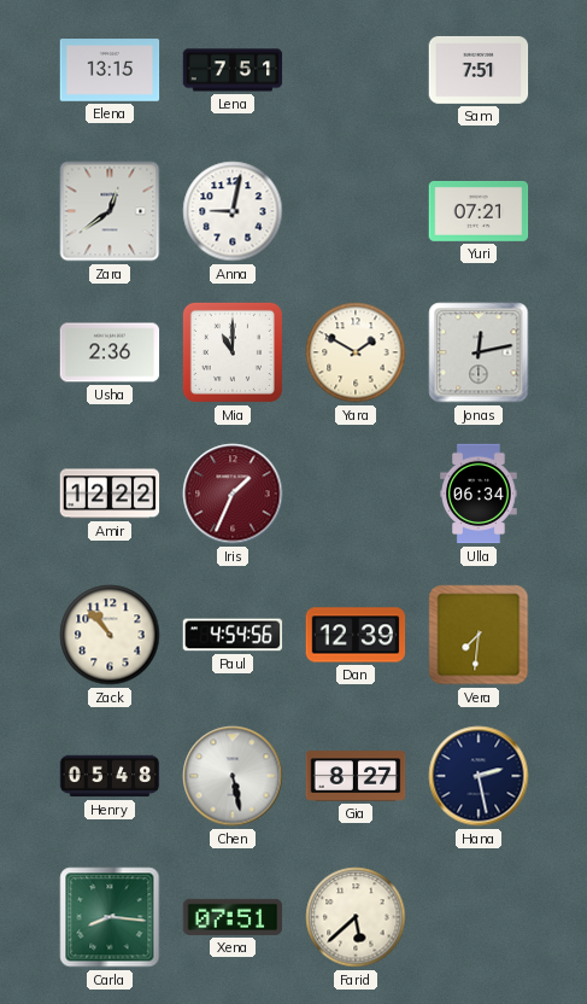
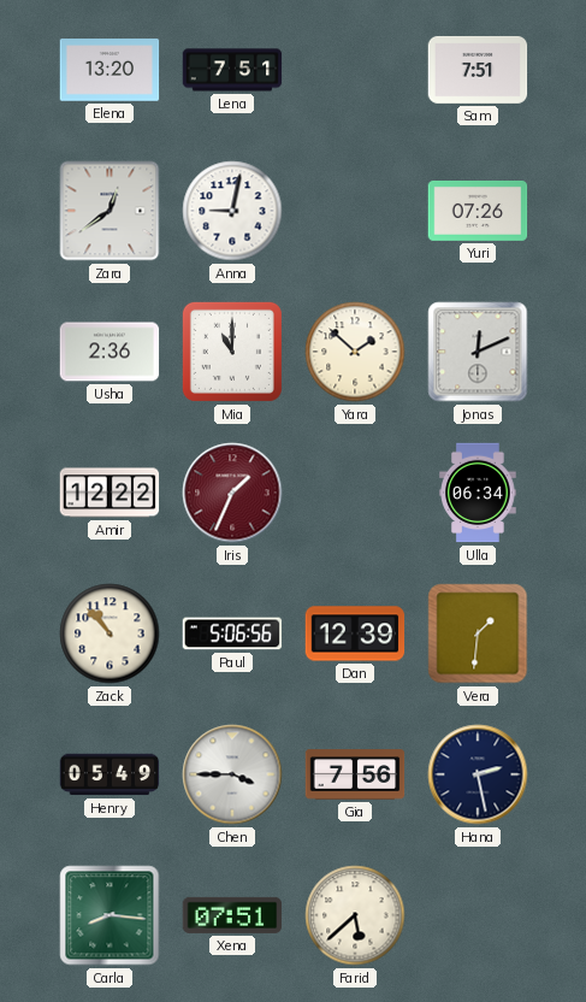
Elena: 13:15 -> 13:20 (109, 70)
Yuri: 07:21 -> 07:26 (478, 211)
Yara: 1:50 -> 1:52 (355, 352)
Jonas: 12:13 -> 12:11 (478, 352)
Paul: 4:54 -> 5:06 (232, 633)
Vera: 7:31 -> 1:31 (478, 633)
Henry: 05:48 -> 05:49 (109, 774)
Chen: 5:28 -> 3:45 (232, 774)
Gia: 8:27 -> 7:56 (355, 774)
